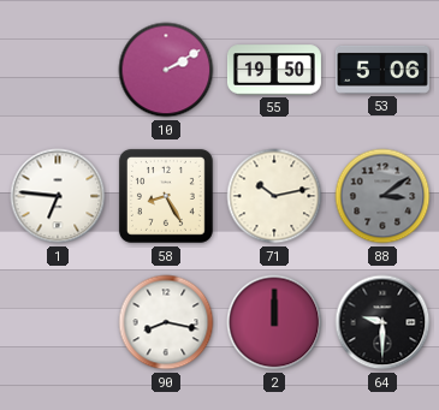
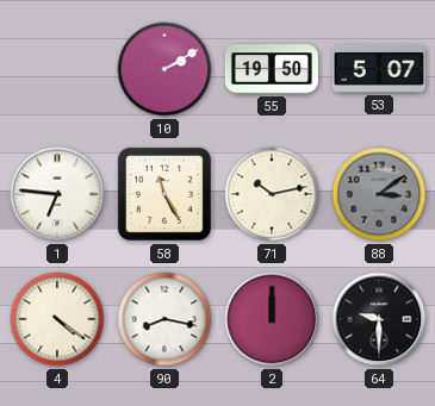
53: 5:06 -> 5:07 (379, 69)
58: 8:25 -> 11:25 (164, 194)
4: none -> 4:21 (57, 319)
